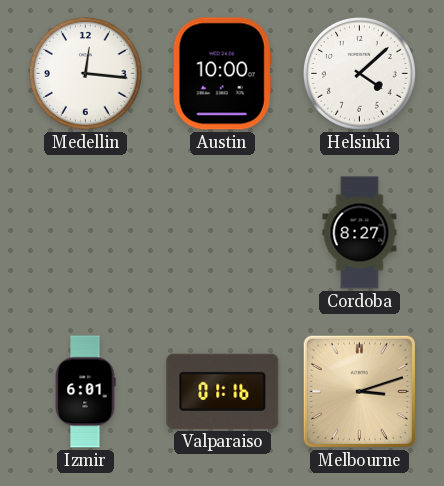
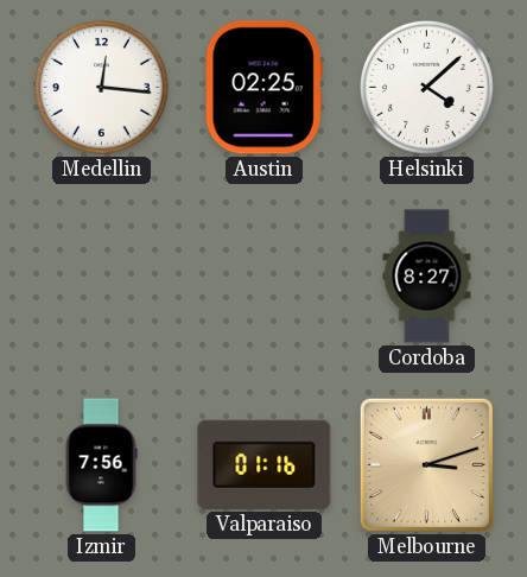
Austin: 10:00 -> 02:25 (263, 88)
Izmir: 6:01 -> 7:56 (101, 465)
